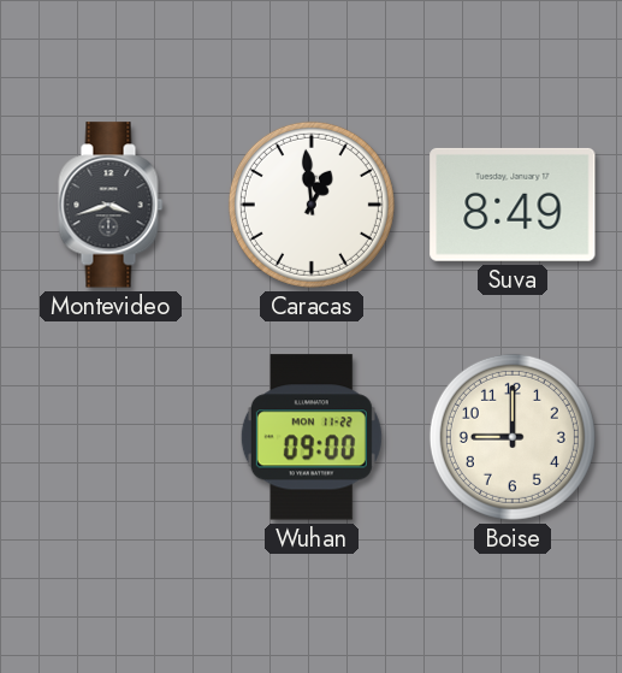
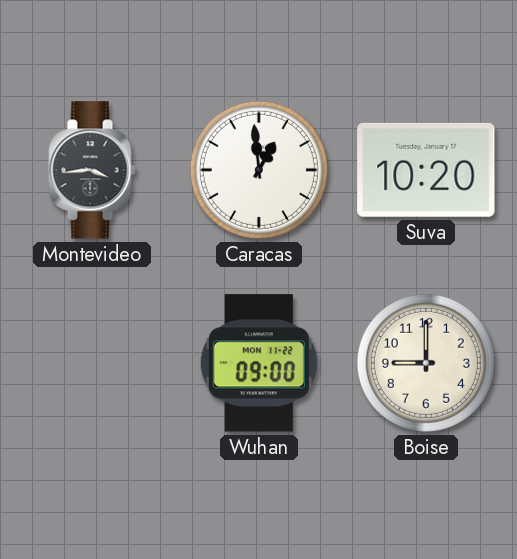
Montevideo: 3:42 -> 3:44 (92, 170)
Suva: 8:49 -> 10:20 (426, 170)
